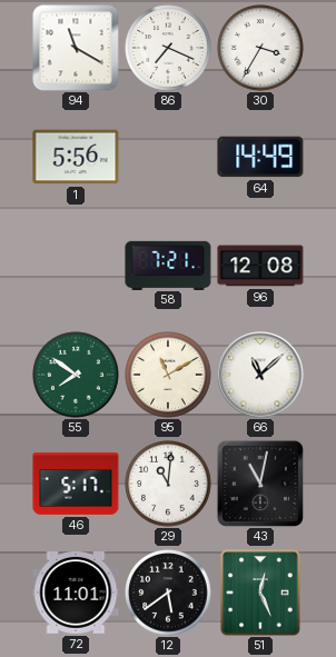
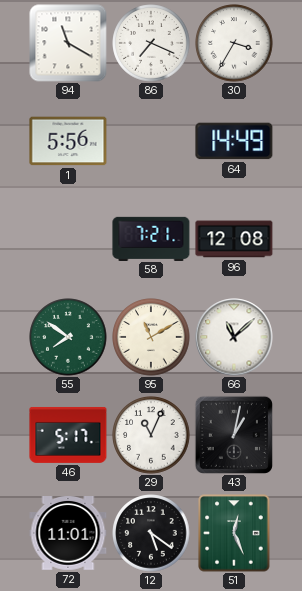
29: 11:01 -> 11:04 (151, 435)
43: 11:02 -> 1:02 (233, 434)
12: 5:39 -> 5:21 (151, 533)
